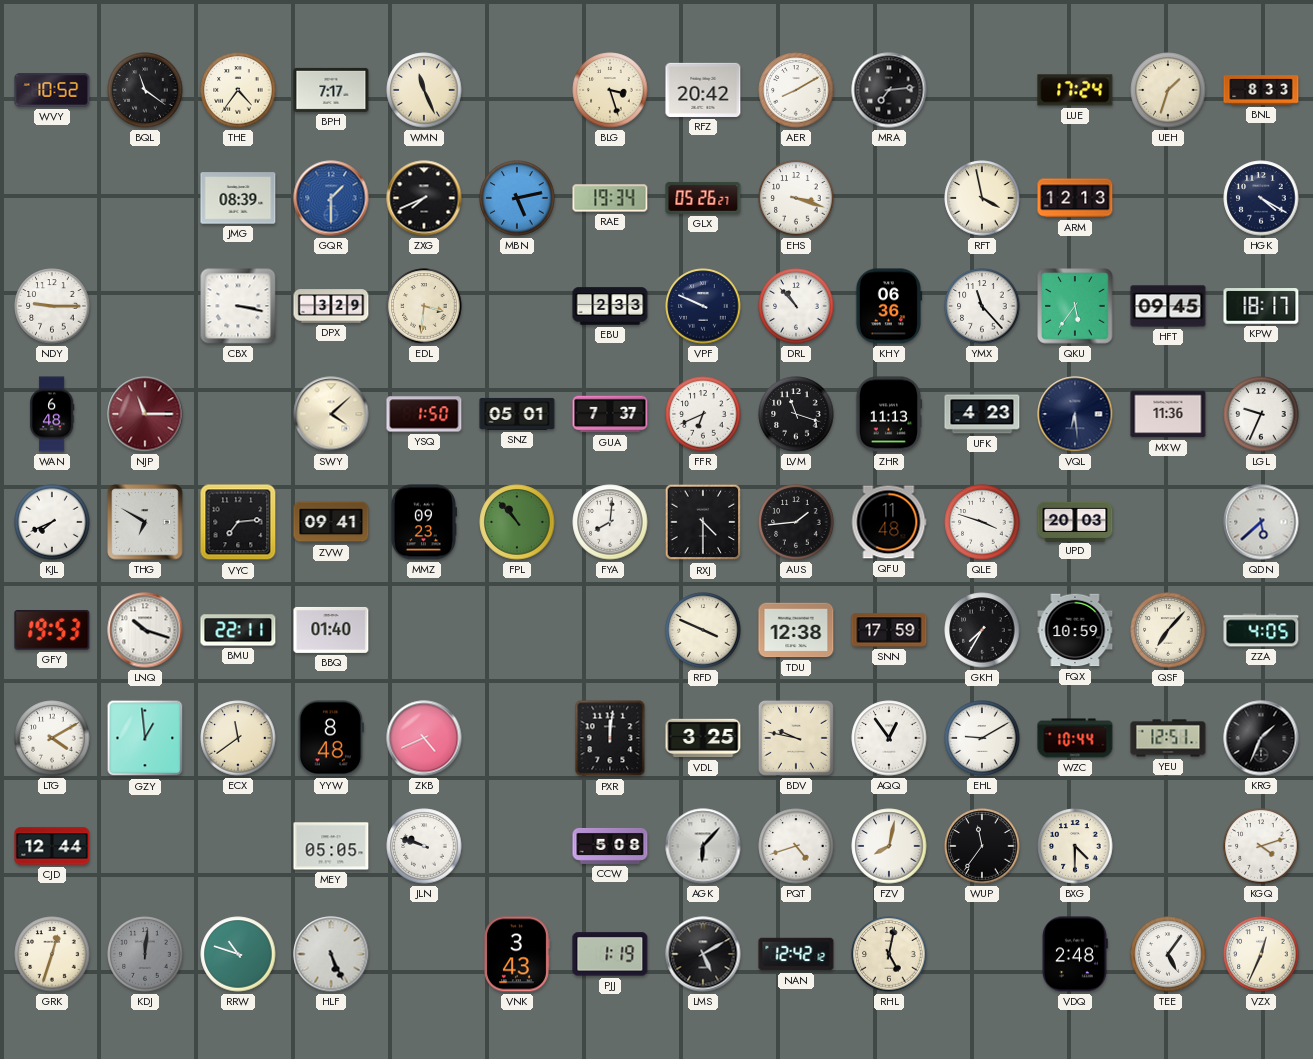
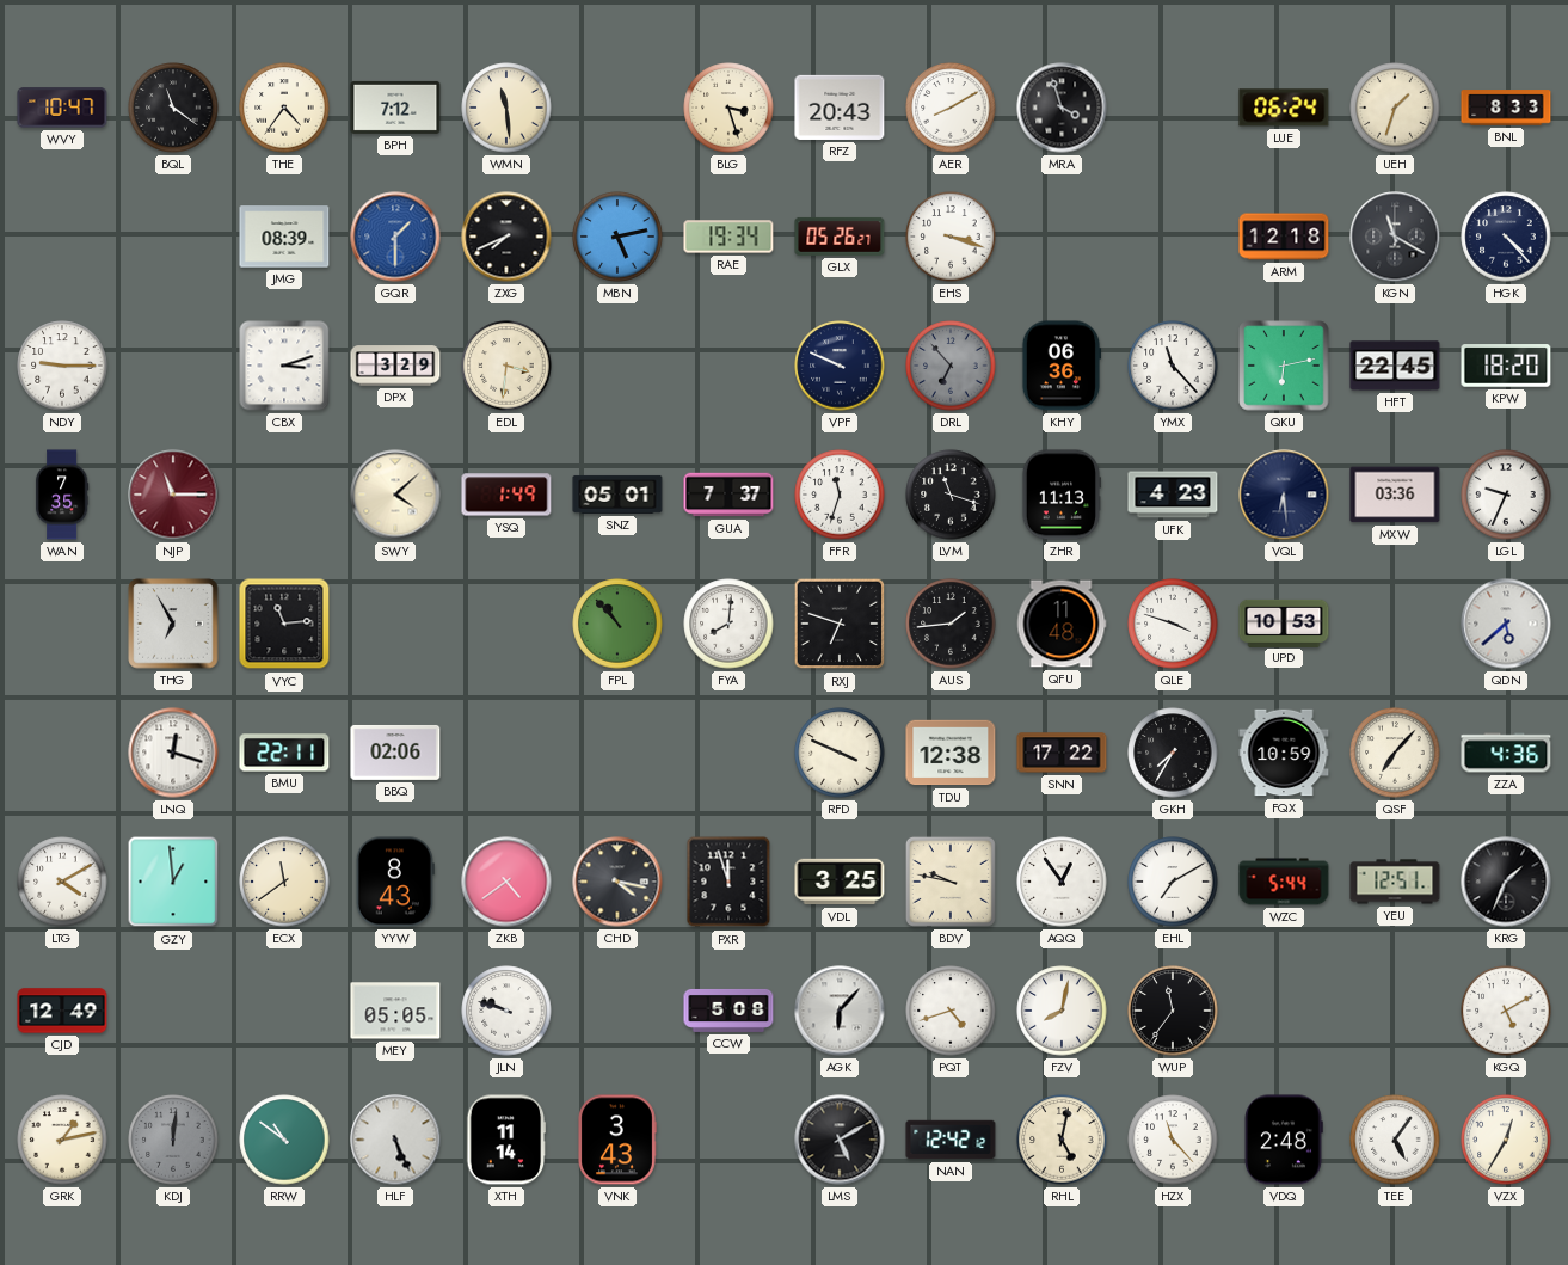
WVY: 10:52 -> 10:47 (62, 108)
BPH: 7:17 -> 7:12 (395, 108)
WMN: 11:26 -> 11:29 (506, 108)
RFZ: 20:42 -> 20:43 (840, 108)
MRA: 7:14 -> 3:57 (1062, 108)
LUE: 17:24 -> 06:24 (1284, 108)
RFT: 3:58 -> none (982, 198)
ARM: 12:13 -> 12:18 (1284, 237)
KGN: none -> 11:20 (1395, 237)
HGK: 4:20 -> 4:23 (1506, 237)
CBX: 3:17 -> 3:12 (284, 366)
EBU: 2:33 -> none (610, 306)
DRL: 10:53 -> 6:53 (951, 366)
DRL dial: white -> grey (951, 366)
QKU: 5:36 -> 6:13 (1284, 366)
HFT: 09:45 -> 22:45 (1395, 366)
KPW: 18:17 -> 18:20 (1506, 366)
WAN: 6:48 -> 7:35 (62, 495)
YSQ: 1:50 -> 1:49 (506, 495)
FFR: 6:41 -> 11:33 (840, 495)
MXW: 11:36 -> 03:36 (1395, 495)
KJL: 7:41 -> none (52, 522)
THG: 6:50 -> 6:55 (173, 624)
VYC: 7:14 -> 11:14 (284, 624)
ZVW: 09:41 -> none (331, 522)
MMZ: 09:23 -> none (423, 522)
RXJ: 4:30 -> 6:48 (840, 624)
UPD: 20:03 -> 10:53 (1284, 622)
GFY: 19:53 -> none (52, 630)
LNQ: 10:18 -> 12:18 (173, 753)
BBQ: 01:40 -> 02:06 (395, 753)
SNN: 17:59 -> 17:22 (1062, 753)
ZZA: 4:05 -> 4:36 (1506, 753)
YYW: 8:48 -> 8:43 (395, 882)
ZKB: 4:41 -> 4:39 (506, 882)
CHD: none -> 4:17 (617, 882)
PXR: 12:01 -> 11:57 (728, 882)
EHL: 9:10 -> 7:10 (1173, 882)
WZC: 10:44 -> 5:44 (1284, 882)
CJD: 12:44 -> 12:49 (62, 1011)
BXG: 4:30 -> none (1075, 846)
KGQ: 4:12 -> 5:10 (1506, 1011)
GRK: 12:33 -> 1:13 (62, 1140)
RRW: 10:48 -> 10:51 (284, 1140)
XTH: none -> 11:14 (506, 1140)
PJJ: 1:19 -> none (610, 954)
HZX: none -> 11:23 (1173, 1140)
VZX: 12:34 -> 12:35 (1506, 1140)
